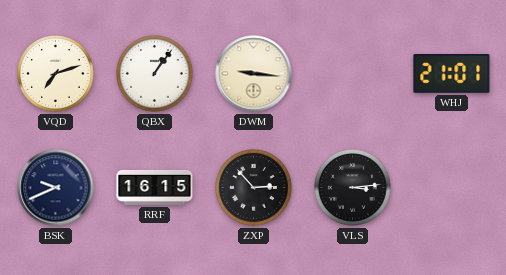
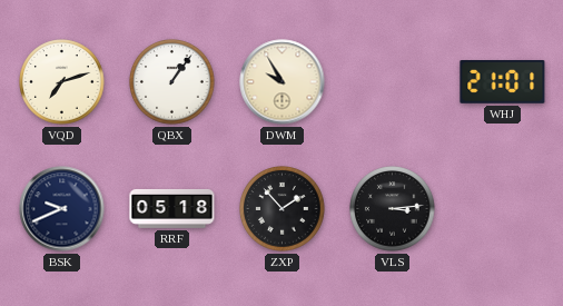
DWM: 9:16 -> 9:55 (283, 82)
RRF: 16:15 -> 05:18 (172, 208)
ZXP: 2:53 -> 1:53 (283, 209)
